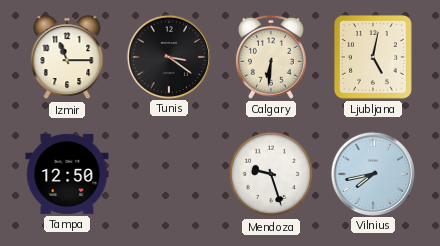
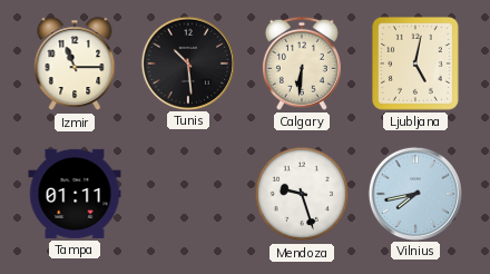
Tunis: 3:21 -> 10:29 (187, 62)
Tampa: 12:50 -> 01:11 (75, 194)
